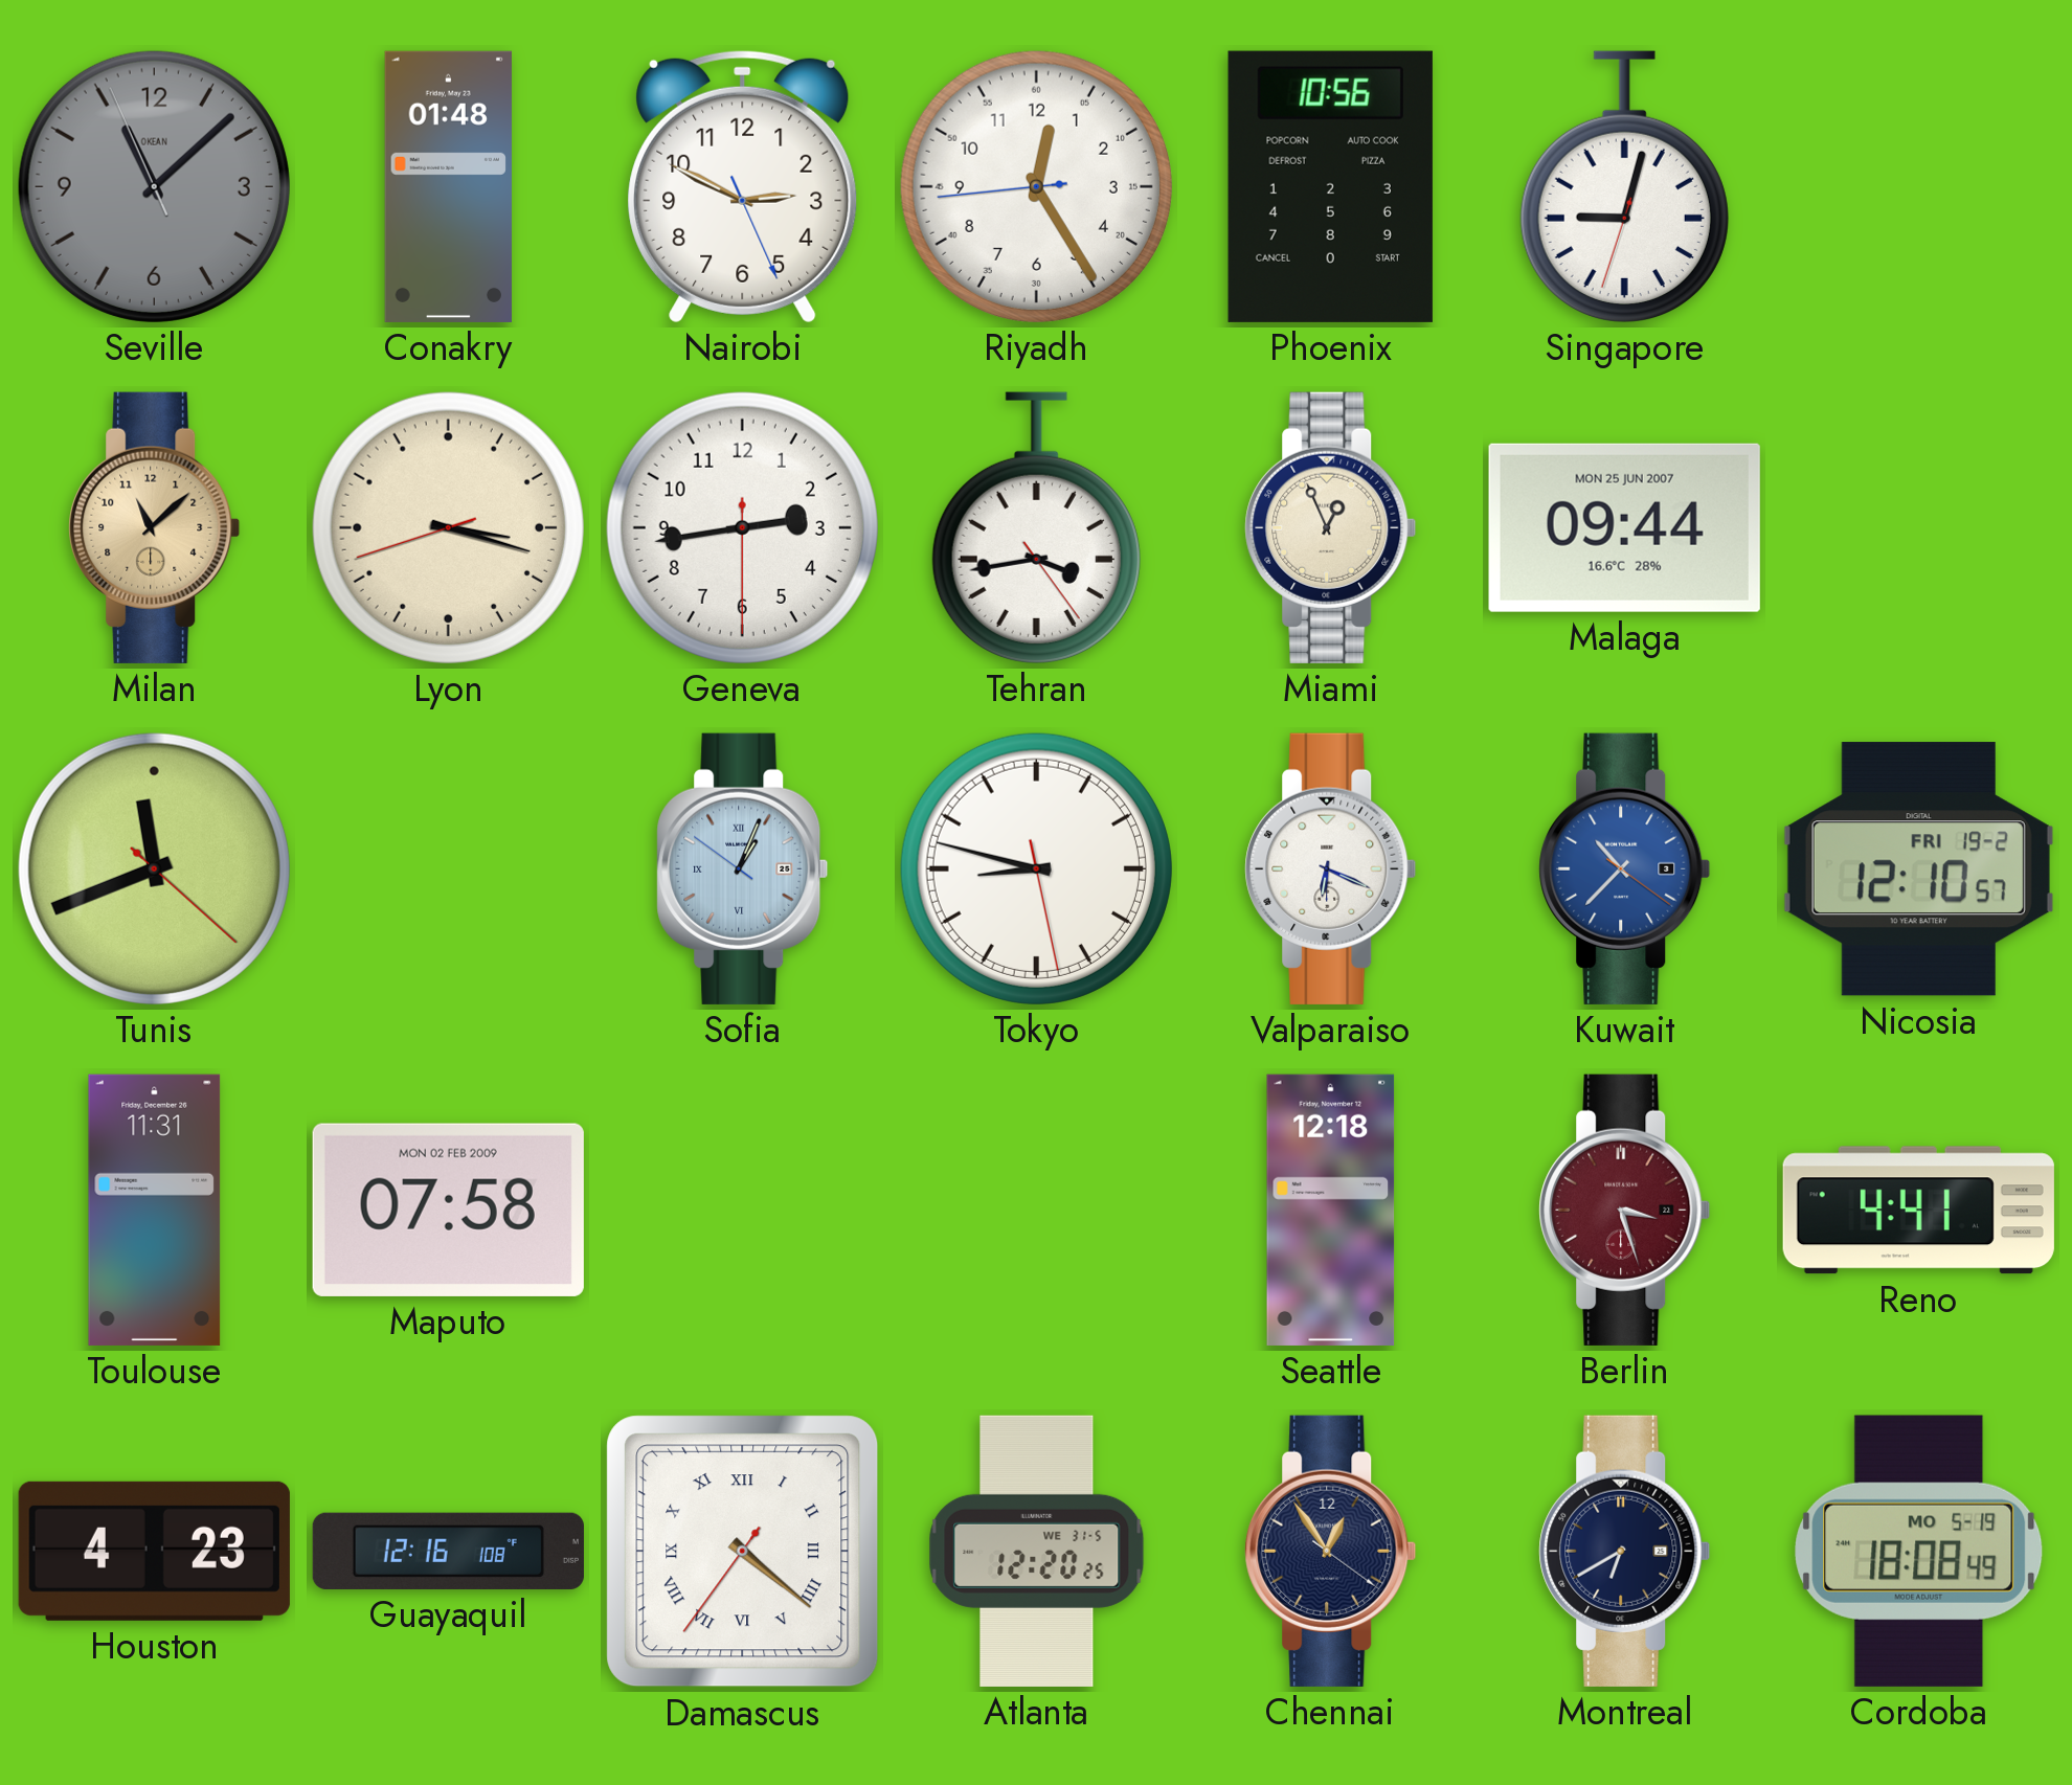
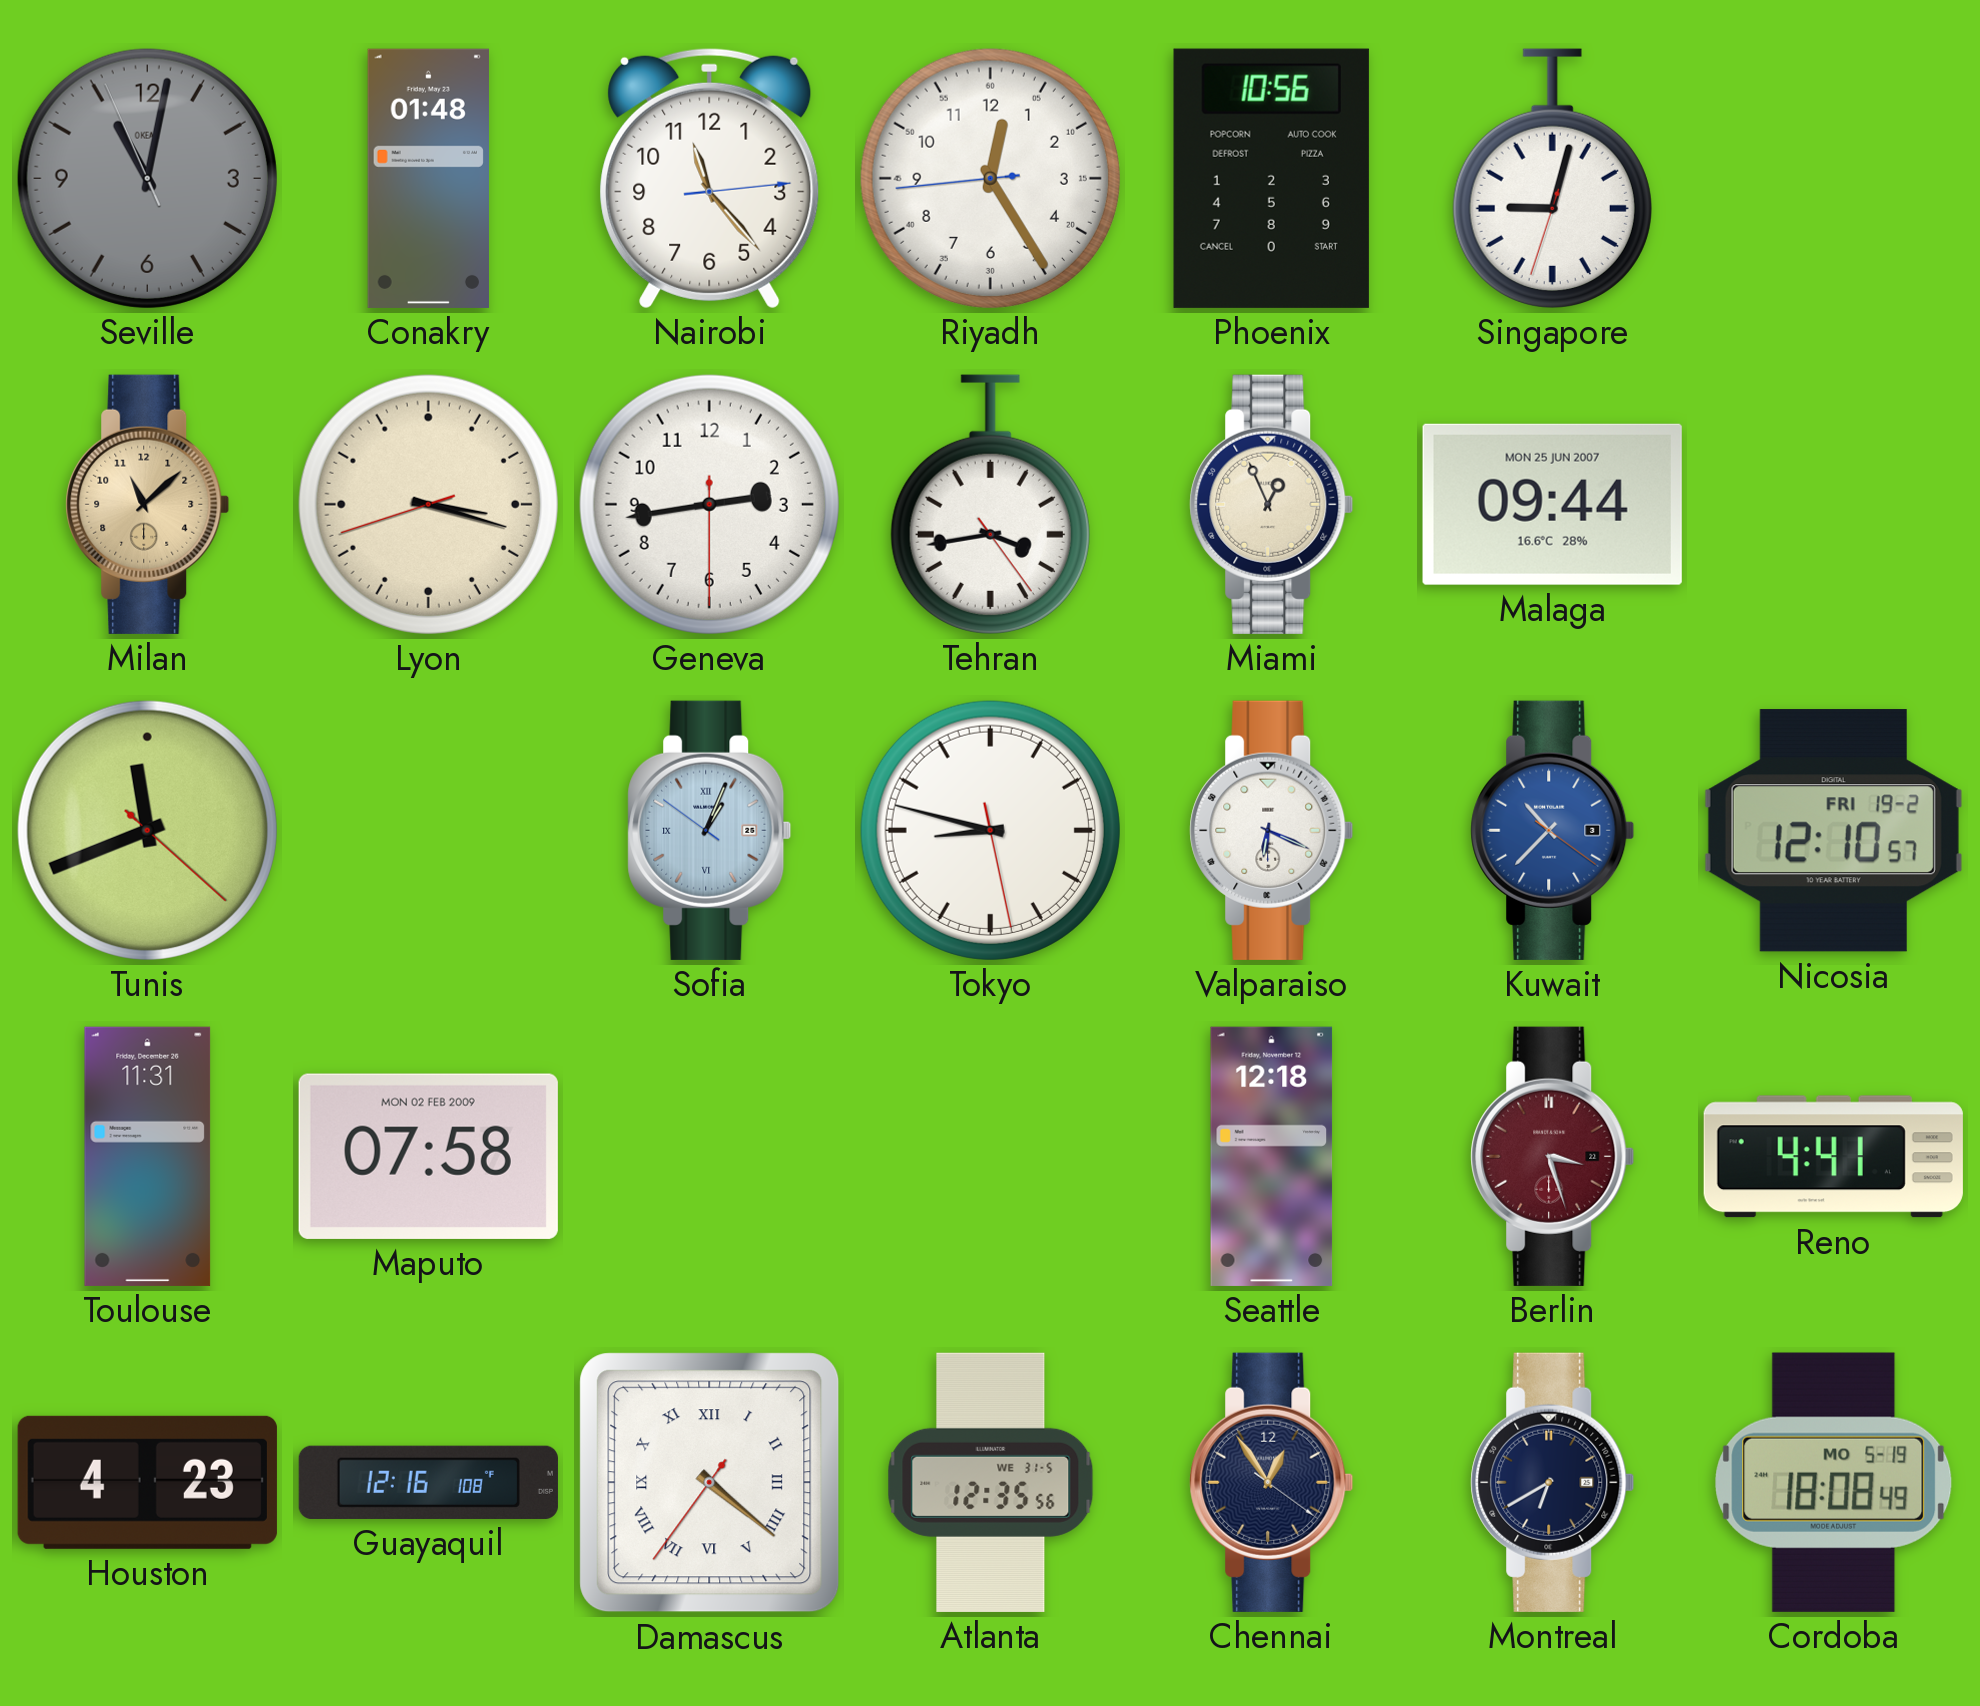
Seville: 11:07 -> 11:01 (147, 178)
Nairobi: 2:49 -> 11:23 (710, 178)
Atlanta: 12:20 -> 12:35 (991, 1482)
